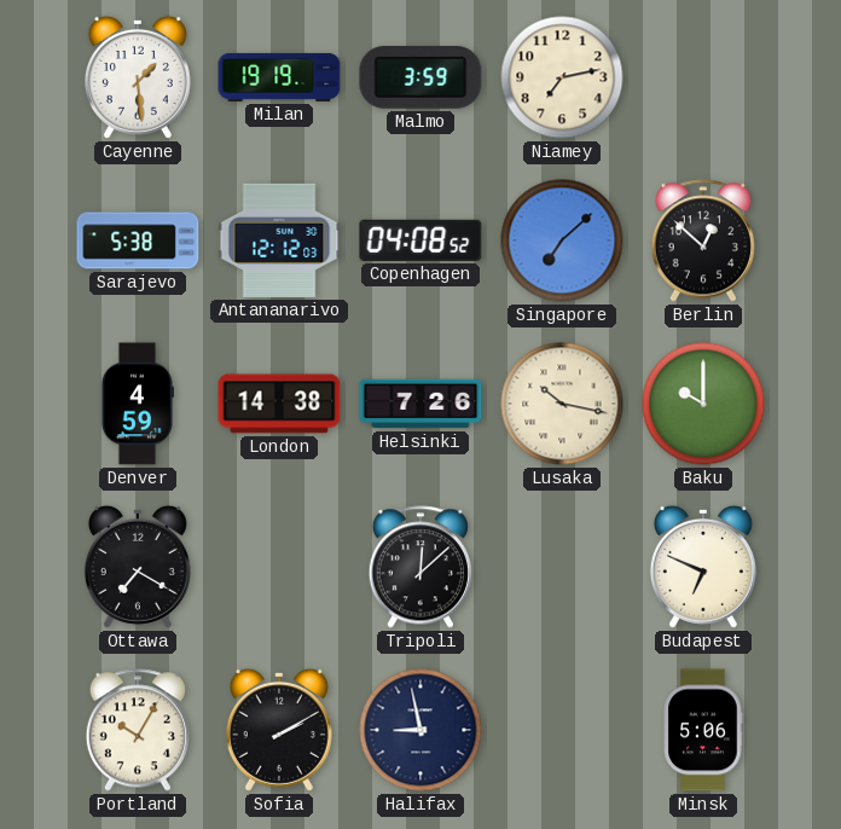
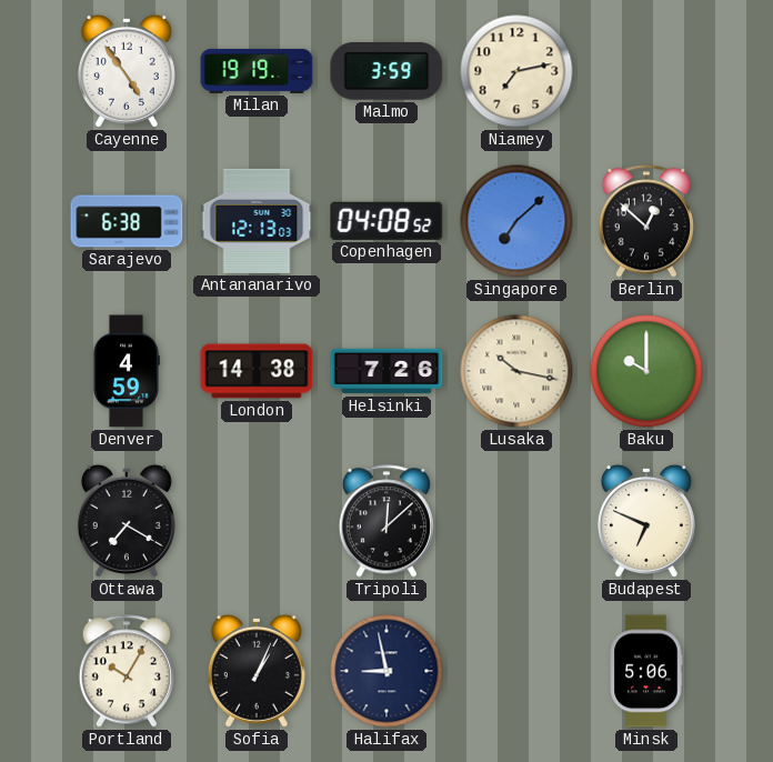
Cayenne: 1:29 -> 4:54 (127, 71)
Sarajevo: 5:38 -> 6:38 (127, 221)
Antananarivo: 12:12 -> 12:13 (257, 221)
Sofia: 2:10 -> 1:04 (257, 671)
